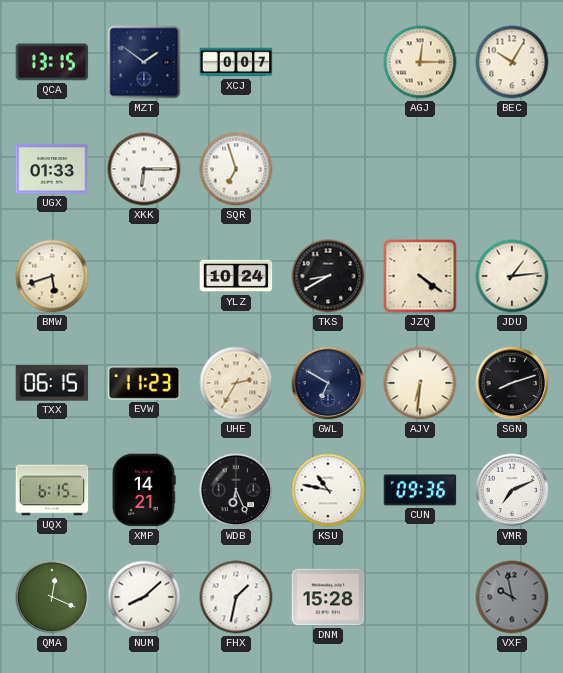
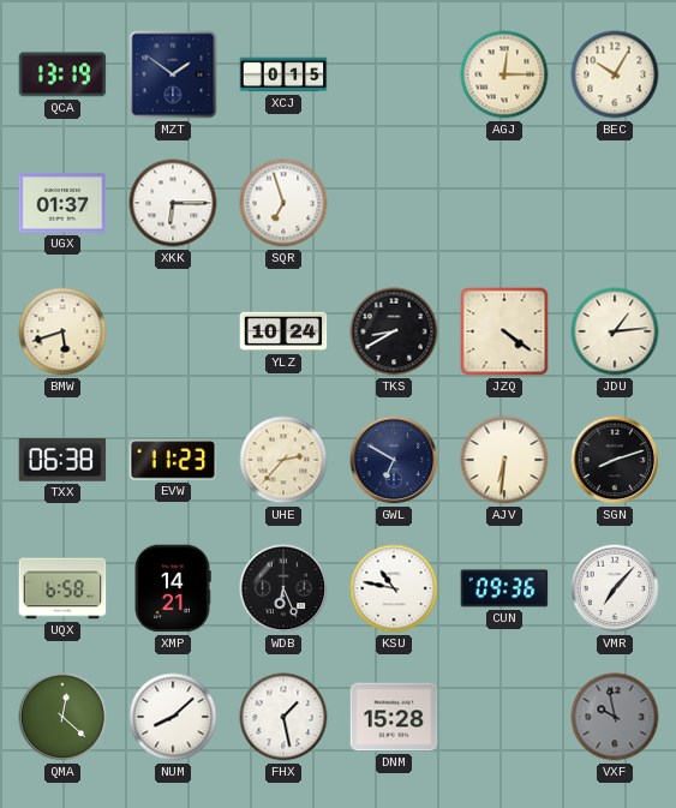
QCA: 13:15 -> 13:19 (62, 74)
XCJ: 0:07 -> 0:15 (283, 74)
UGX: 01:33 -> 01:37 (62, 203)
TXX: 06:15 -> 06:38 (62, 460)
UHE: 2:35 -> 2:37 (283, 460)
UQX: 6:15 -> 6:58 (62, 588)
VMR: 7:11 -> 7:07 (615, 588)
QMA: 12:19 -> 12:22 (62, 717)
FHX: 1:32 -> 1:28 (283, 717)
